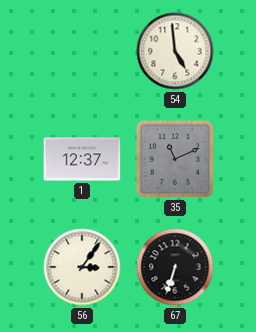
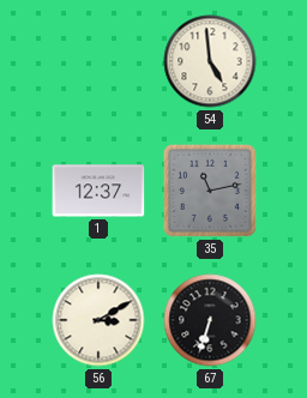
35: 11:11 -> 11:13 (210, 191)
56: 3:06 -> 3:10 (98, 320)
